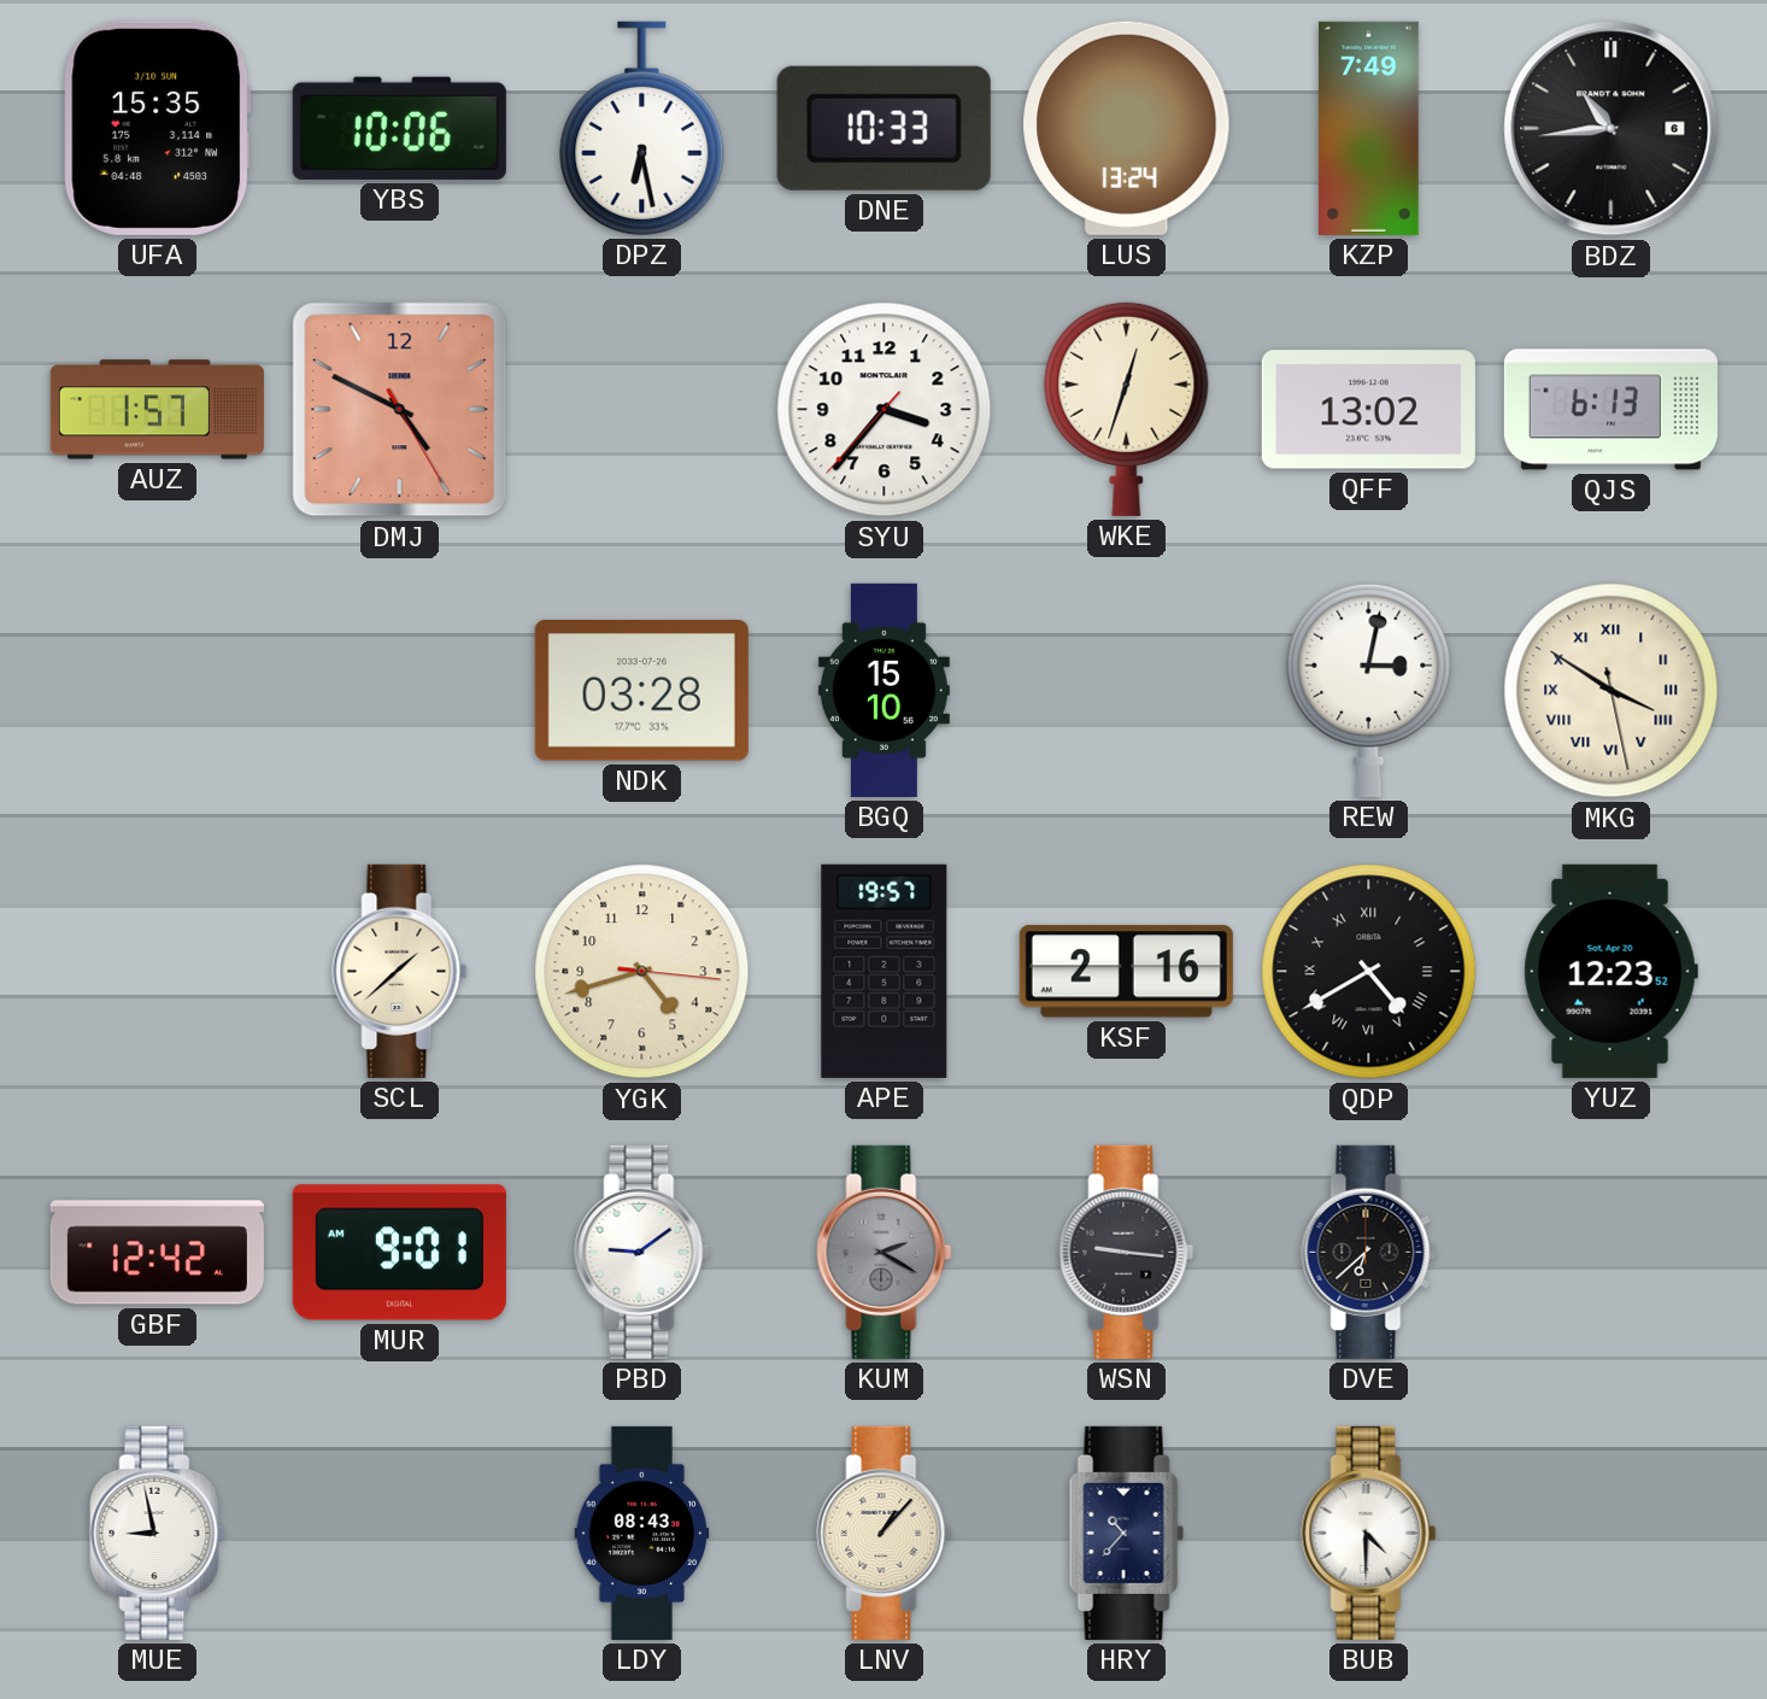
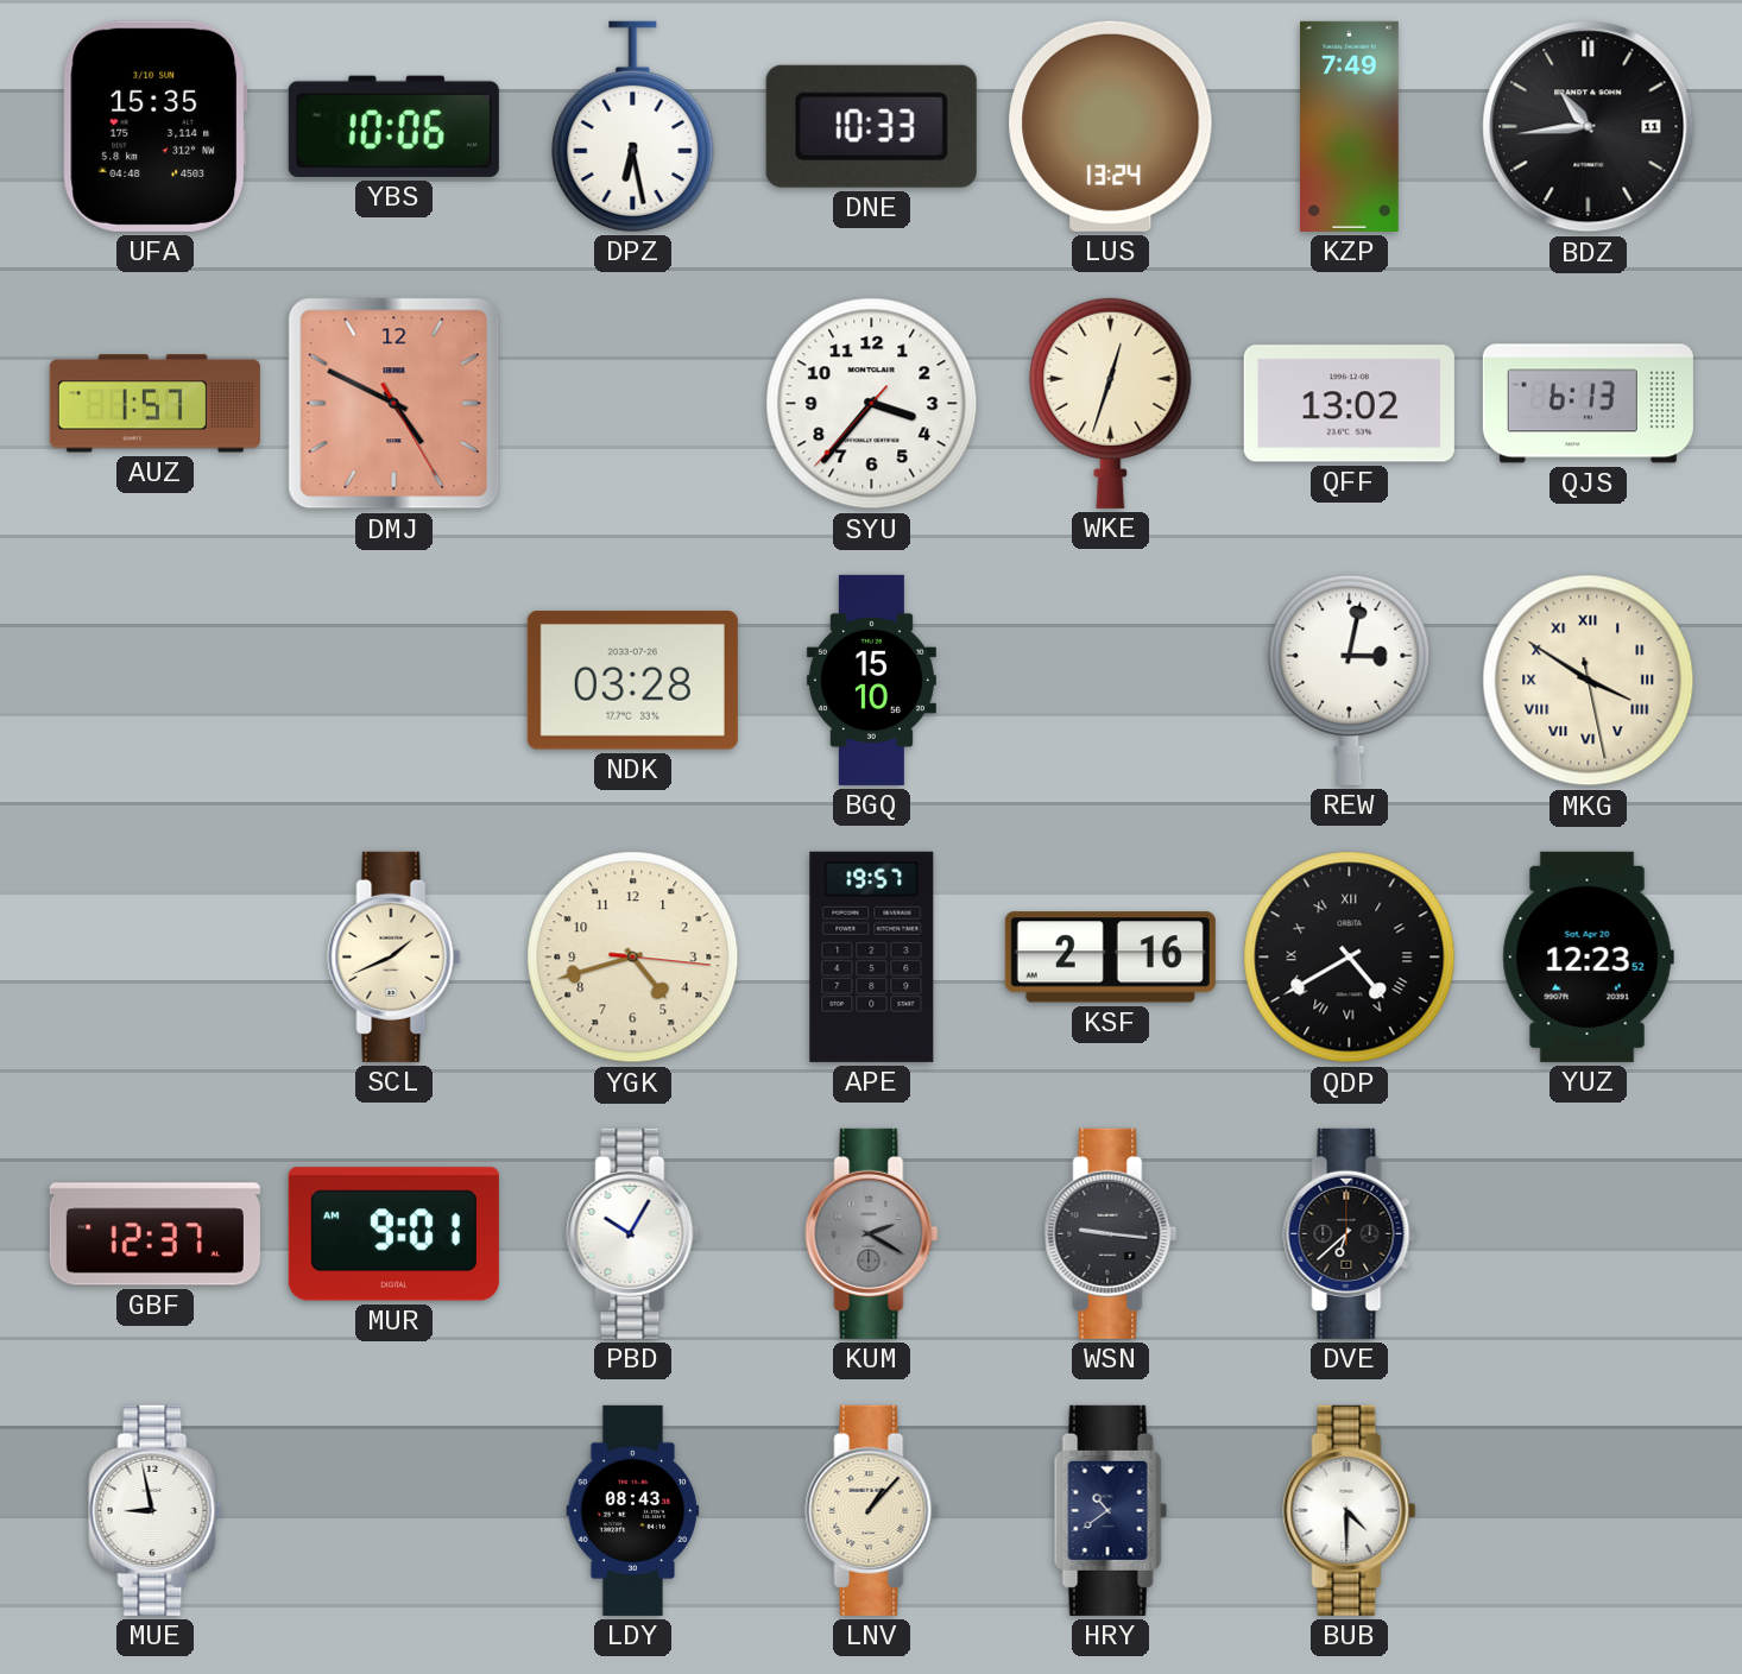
BDZ date: 6 -> 11 (1589, 127)
SCL: 1:38 -> 1:41 (395, 956)
GBF: 12:42 -> 12:37 (154, 1234)
PBD: 9:09 -> 10:05 (633, 1233)
HRY: 10:37 -> 10:39 (1110, 1510)
